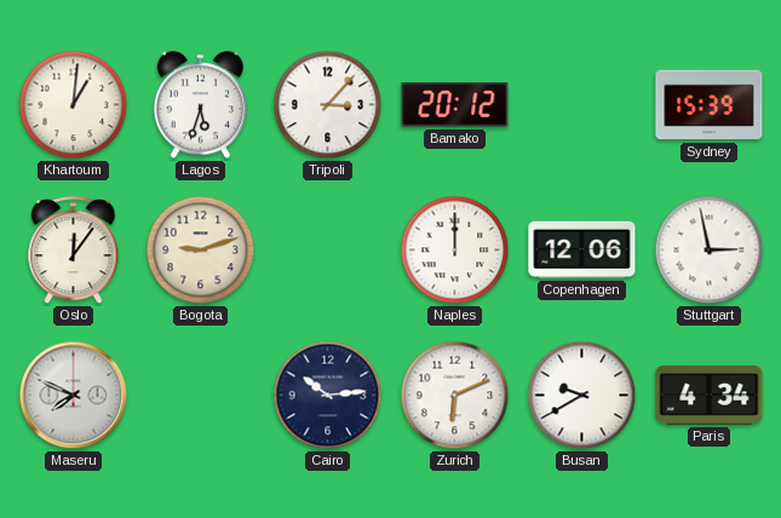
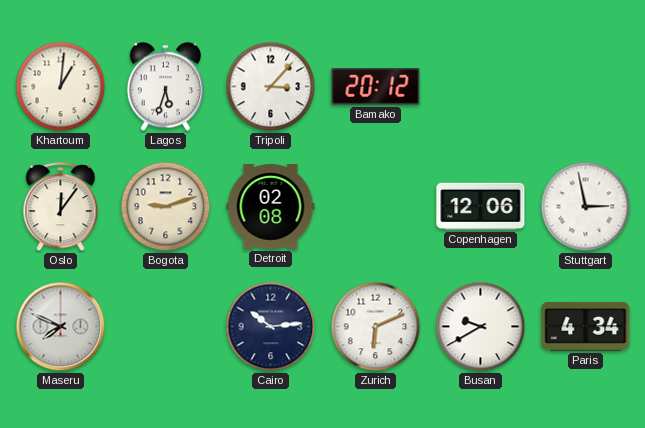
Sydney: 15:39 -> none (710, 105)
Detroit: none -> 02:08 (271, 207)
Naples: 12:00 -> none (455, 251)
